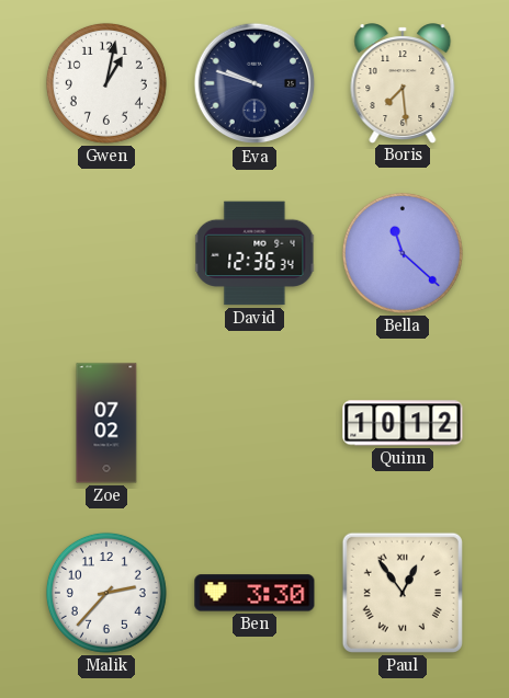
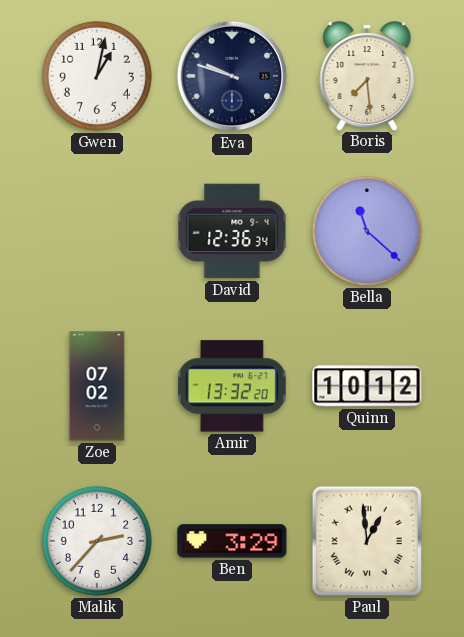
Amir: none -> 13:32 (233, 386)
Ben: 3:30 -> 3:29 (232, 541)
Paul: 12:54 -> 12:59 (367, 541)
